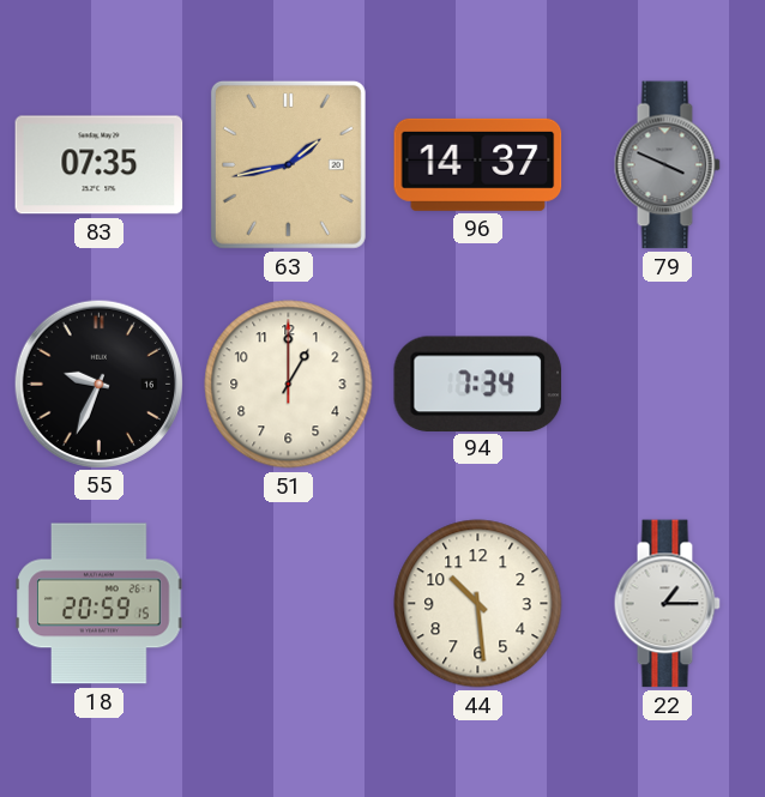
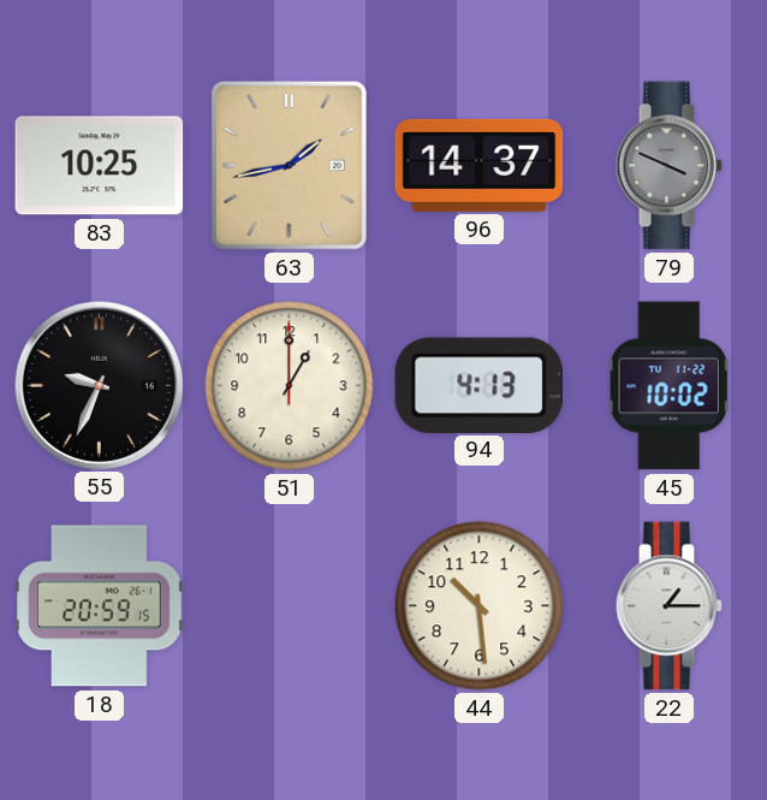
83: 07:35 -> 10:25 (100, 166)
94: 7:34 -> 4:13 (478, 385)
45: none -> 10:02 (670, 386)
